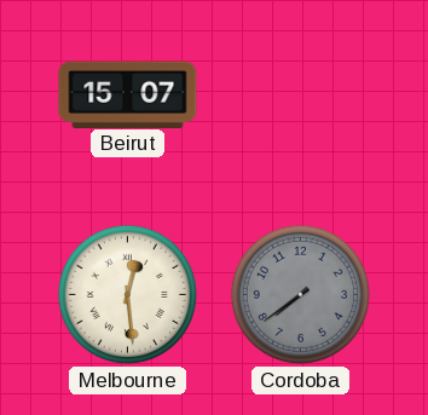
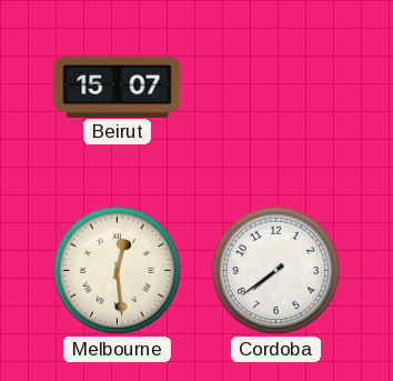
Cordoba dial: grey -> white (275, 270)
